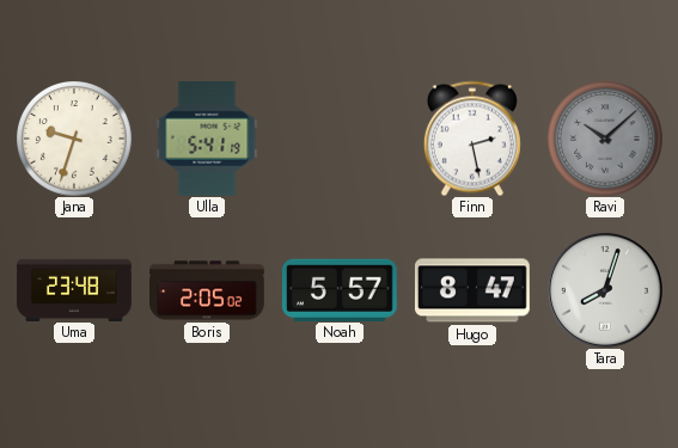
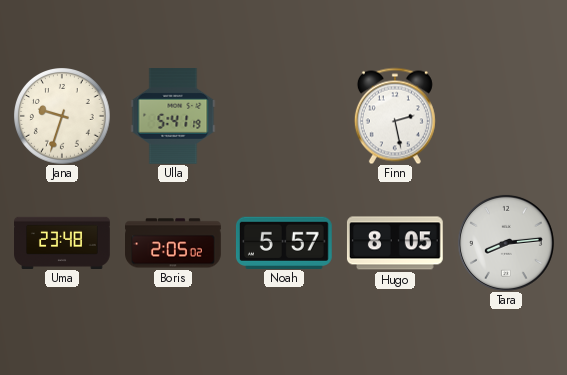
Ravi: 10:08 -> none (605, 139)
Hugo: 8:47 -> 8:05 (395, 243)
Tara: 8:03 -> 8:14 (506, 243)
